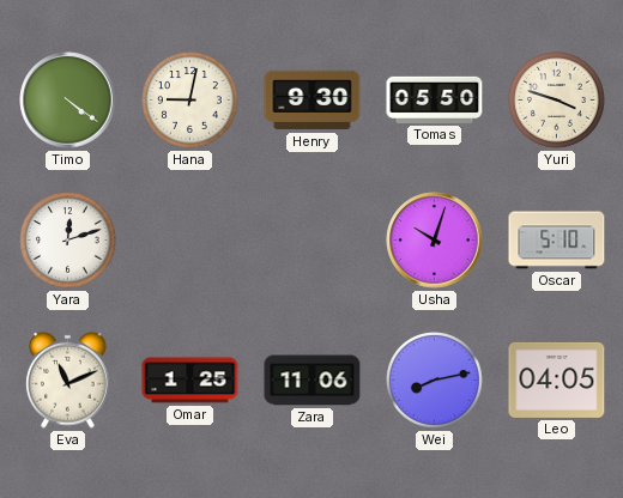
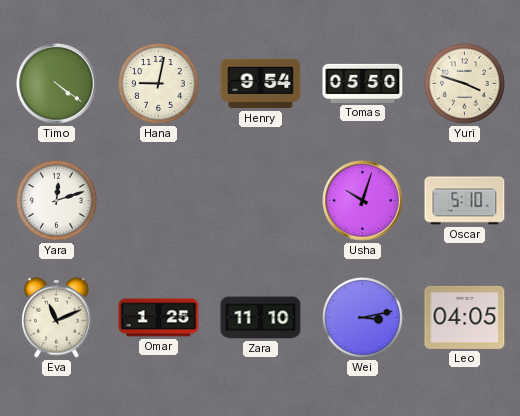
Henry: 9:30 -> 9:54 (261, 84)
Zara: 11:06 -> 11:10 (261, 318)
Wei: 8:13 -> 3:13 (363, 318)
